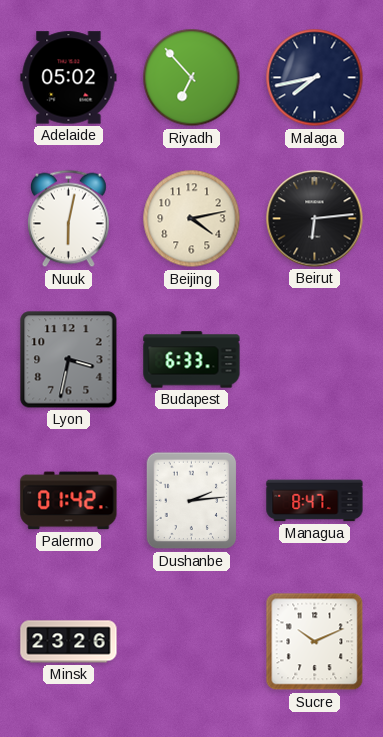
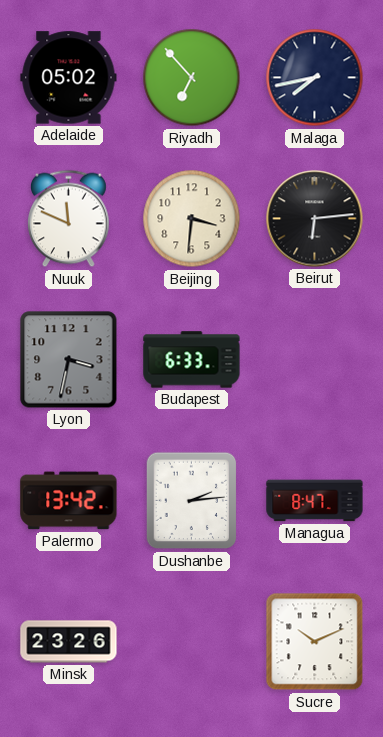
Nuuk: 6:02 -> 11:49 (69, 219)
Beijing: 4:13 -> 3:31 (192, 219)
Palermo: 01:42 -> 13:42 (69, 501)
